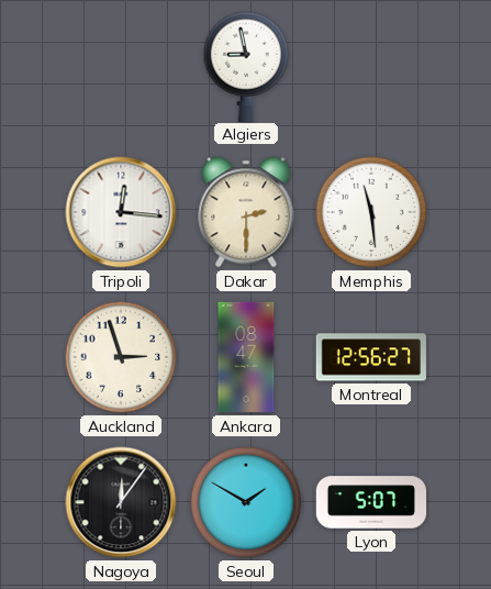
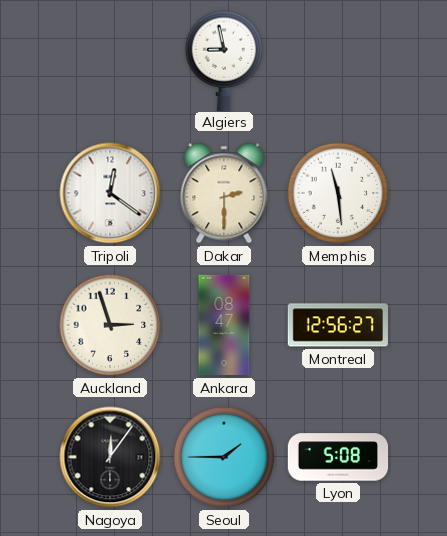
Tripoli: 12:16 -> 12:21 (110, 193)
Seoul: 1:50 -> 1:45 (224, 457)
Lyon: 5:07 -> 5:08 (338, 457)
